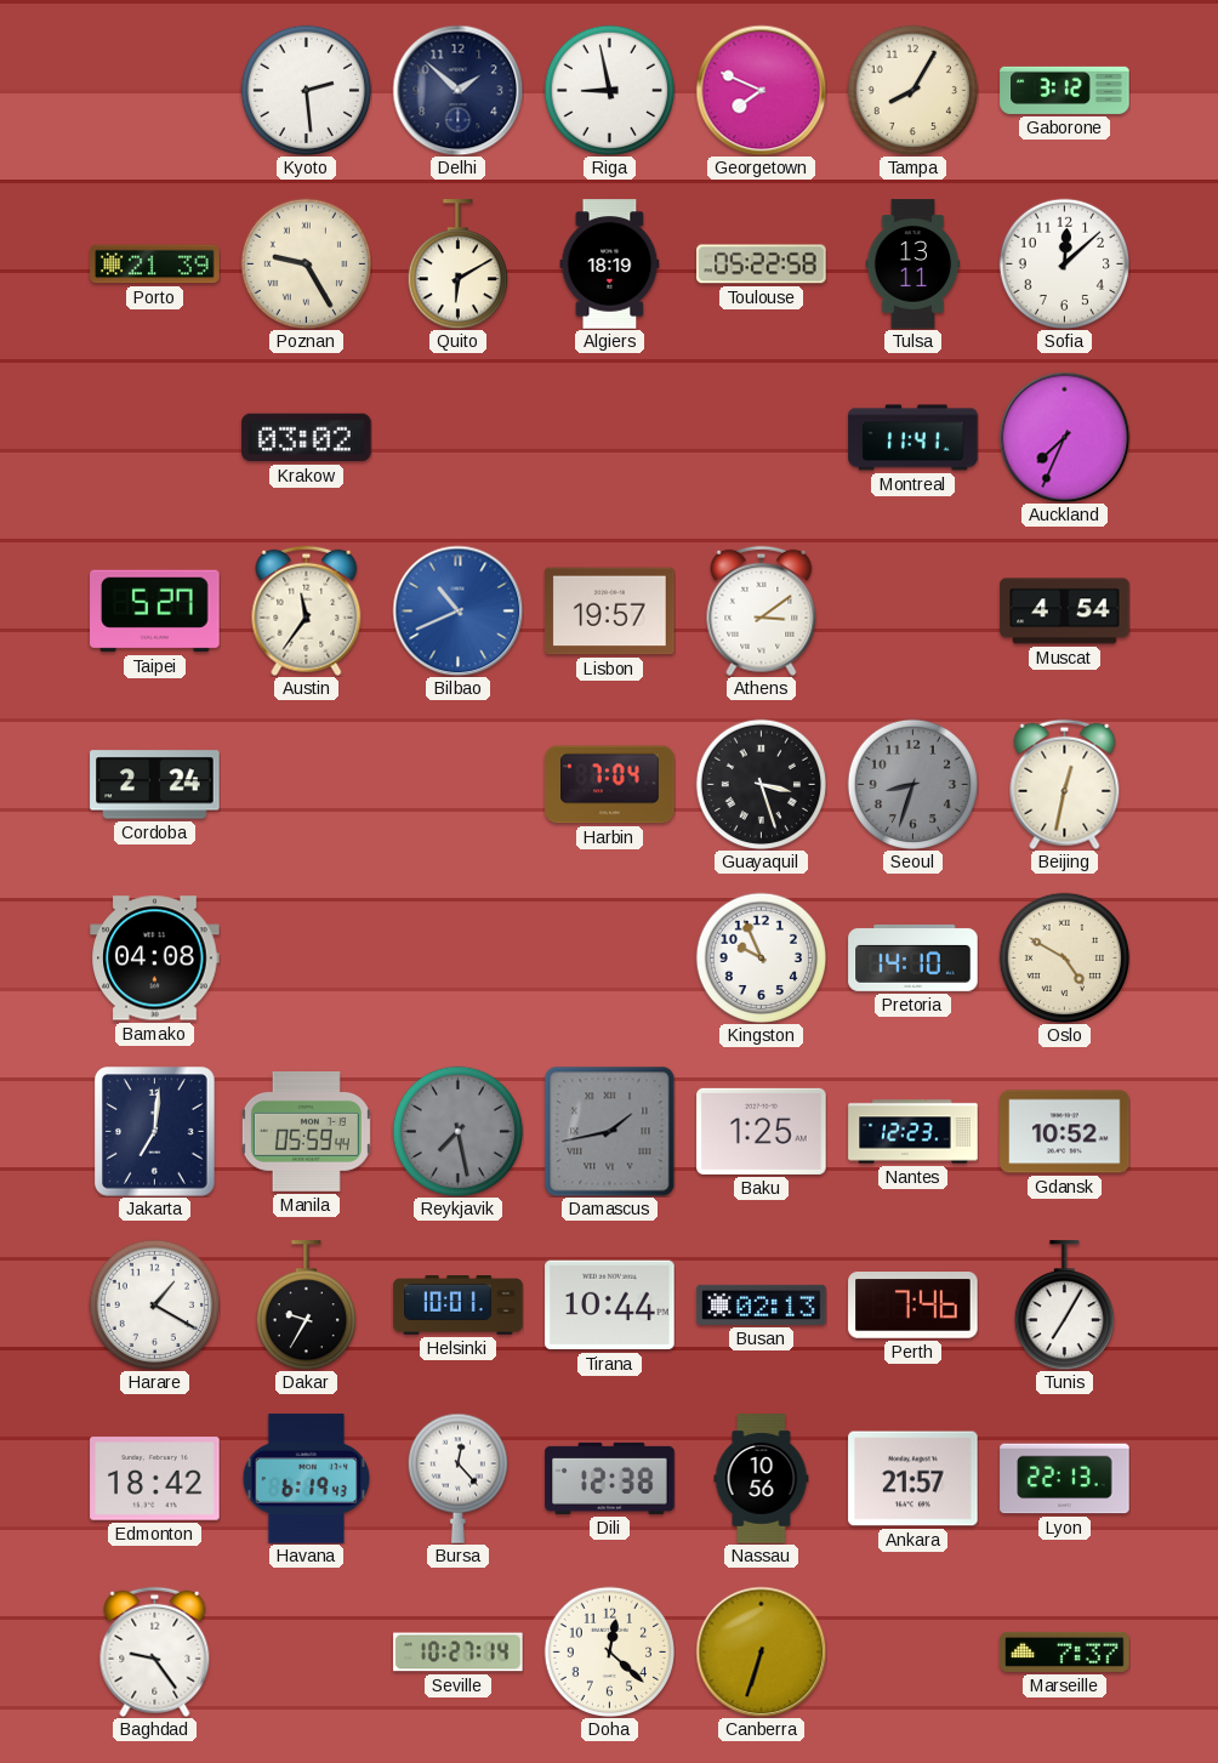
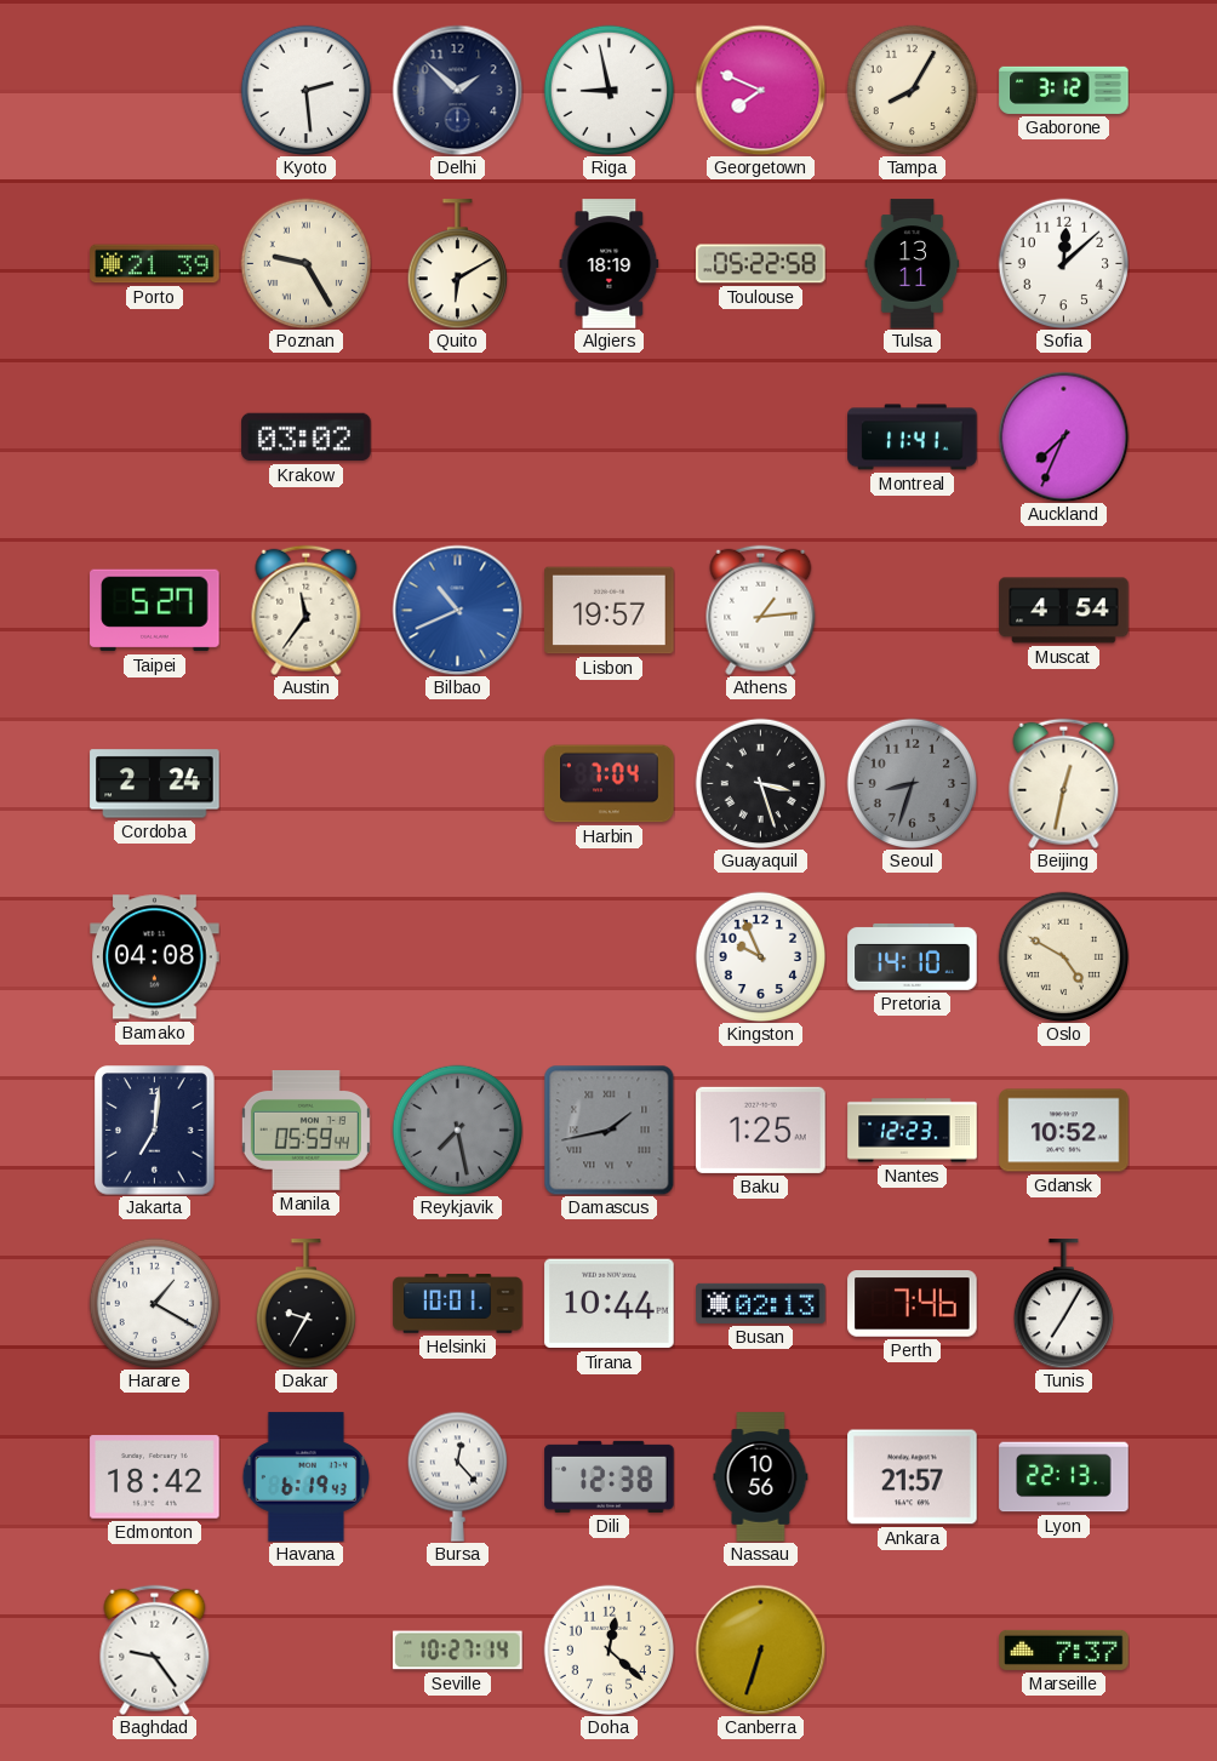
Athens: 3:09 -> 1:14 (761, 610)
